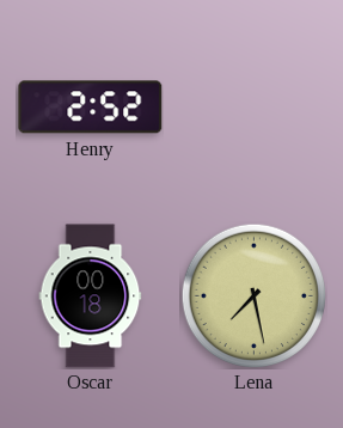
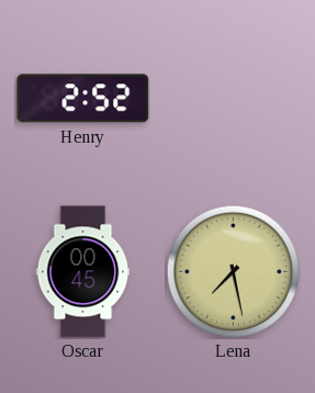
Oscar: 00:18 -> 00:45 (83, 272)
